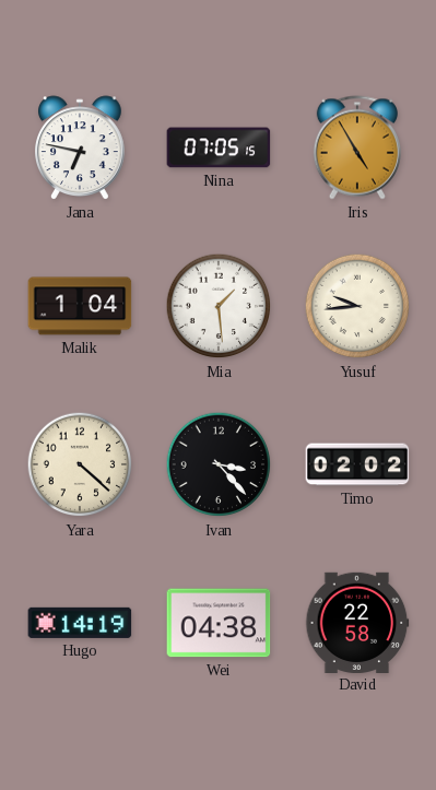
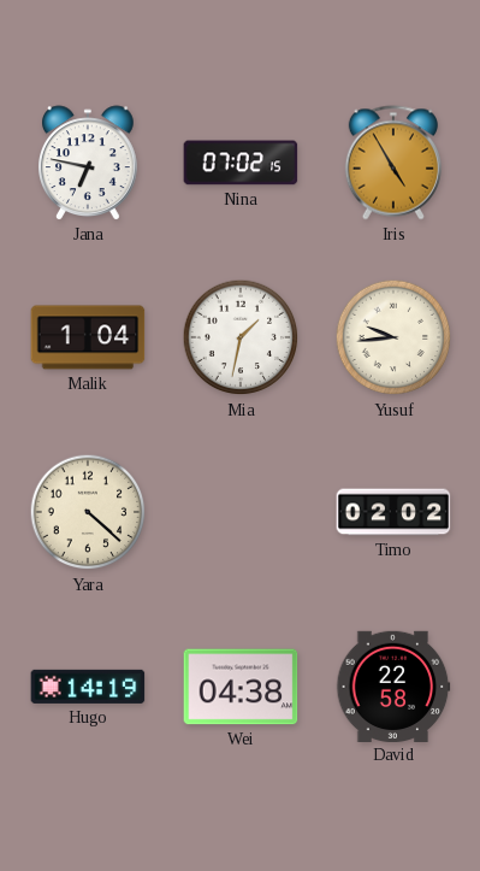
Nina: 07:05 -> 07:02 (241, 163)
Mia: 1:29 -> 1:32 (241, 337)
Ivan: 3:23 -> none (219, 464)
